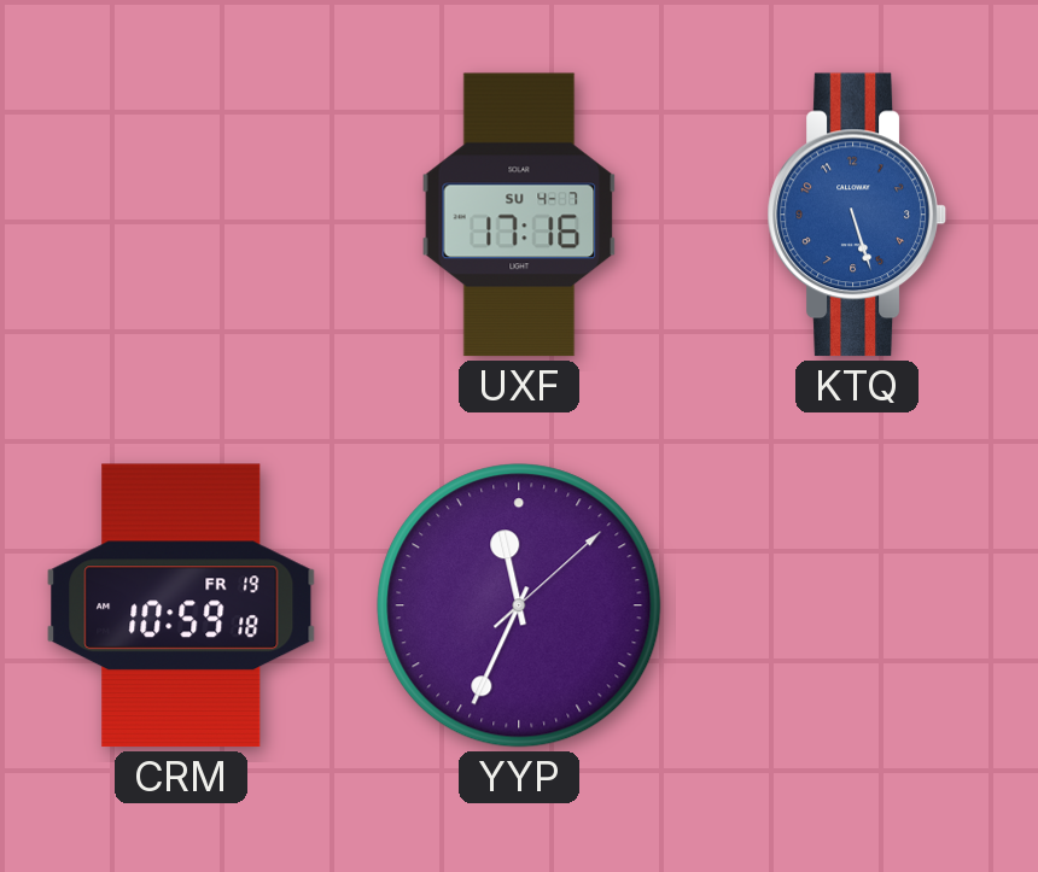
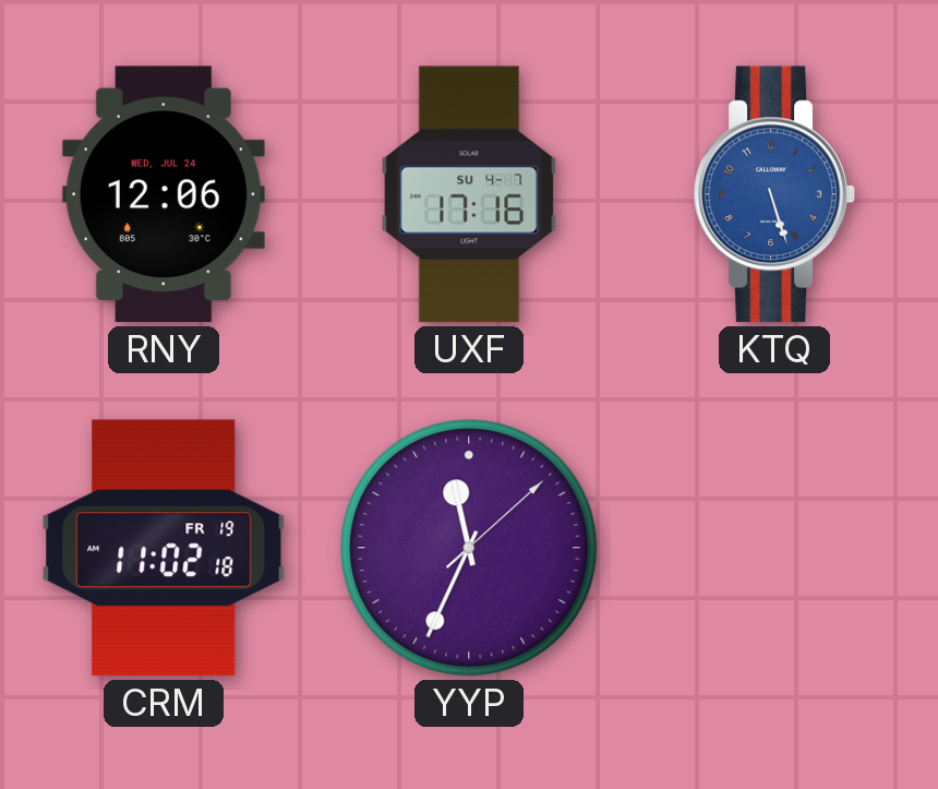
RNY: none -> 12:06 (164, 194)
CRM: 10:59 -> 11:02 (164, 548)
